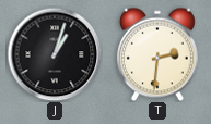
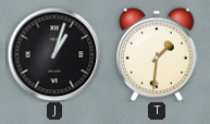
T: 2:31 -> 1:31 (157, 54)
